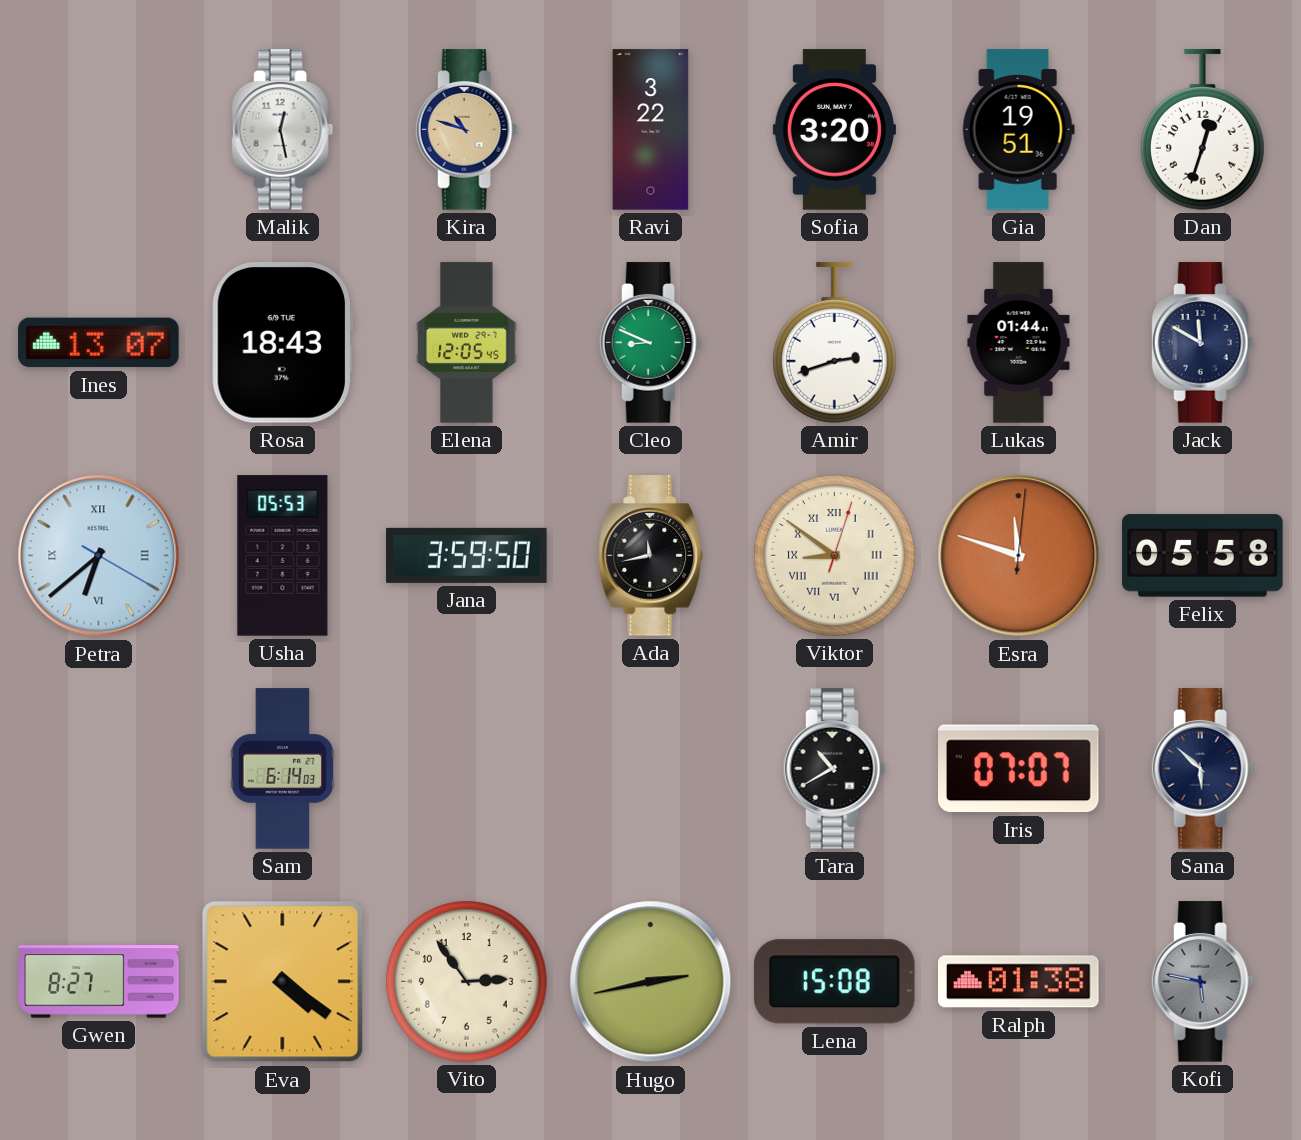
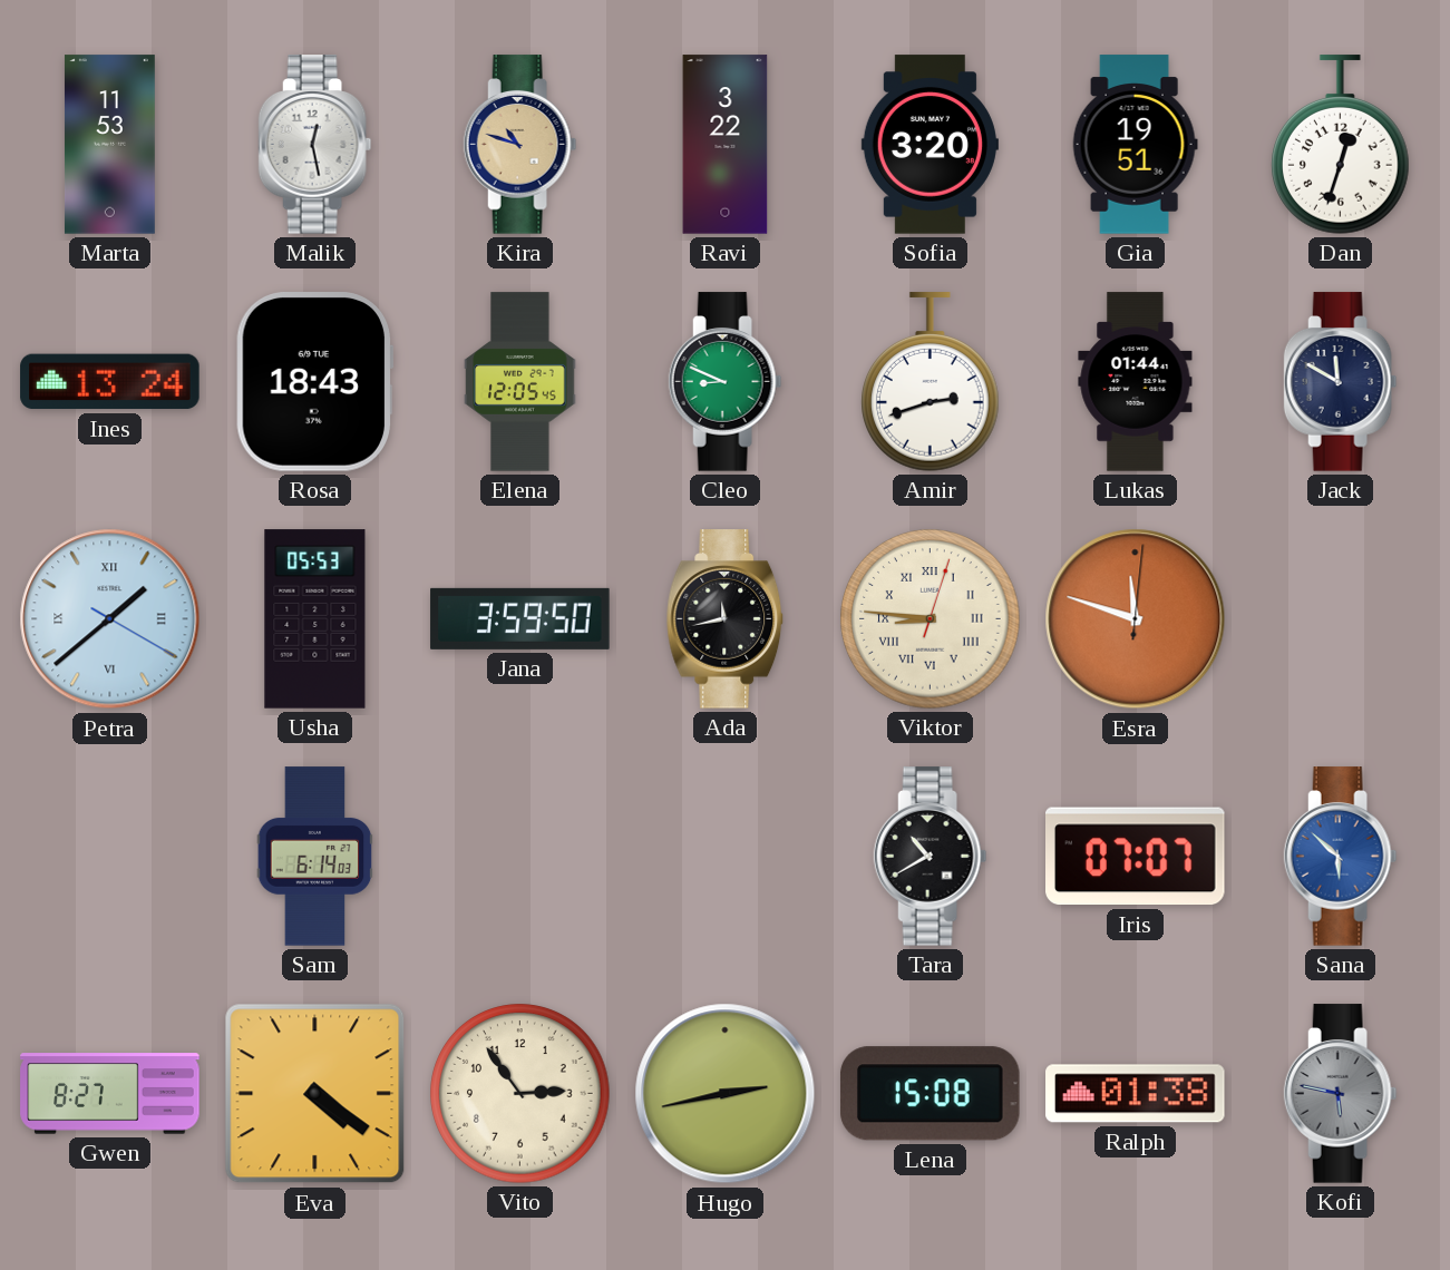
Marta: none -> 11:53 (109, 145)
Ines: 13:07 -> 13:24 (110, 382)
Petra: 6:38 -> 1:38 (110, 619)
Viktor: 8:51 -> 8:46 (931, 619)
Felix: 05:58 -> none (1203, 556)
Sana dial: navy -> blue (1341, 857)
